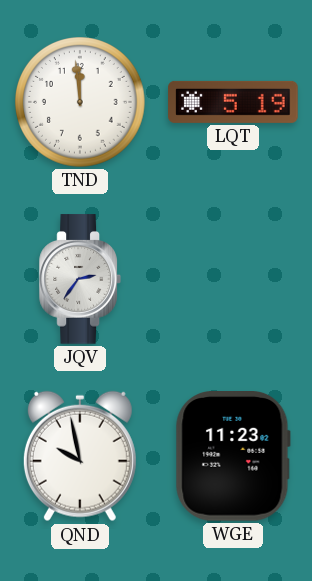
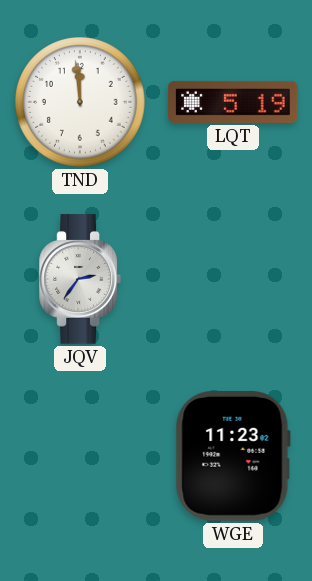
QND: 9:58 -> none (80, 456)
